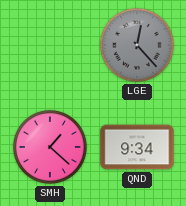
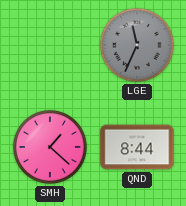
LGE: 12:23 -> 11:34 (137, 45)
QND: 9:34 -> 8:44 (137, 147)
